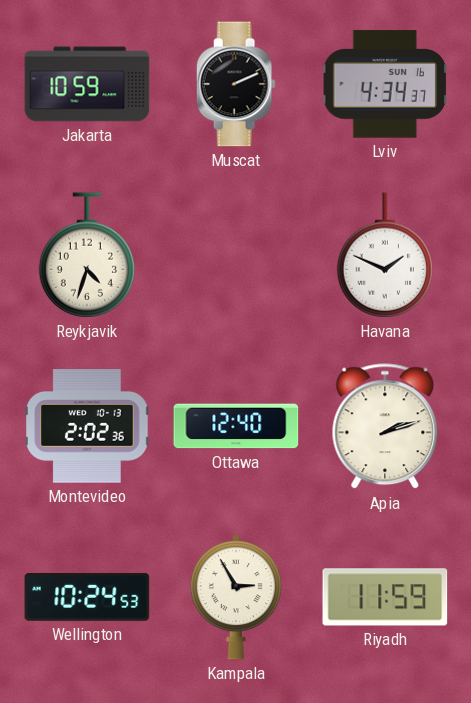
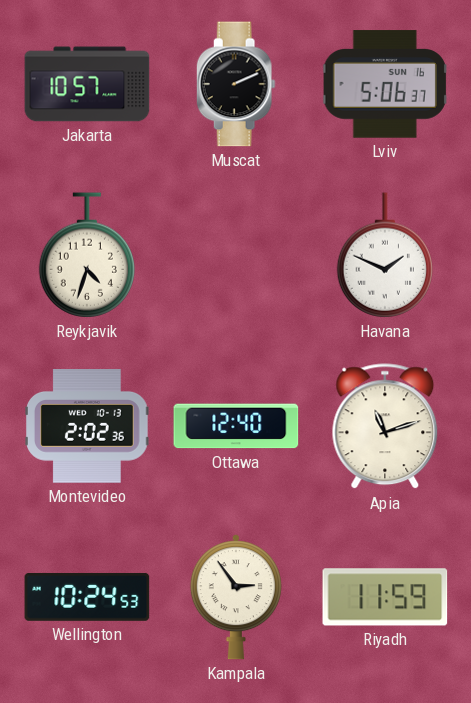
Jakarta: 10:59 -> 10:57 (87, 84)
Lviv: 4:34 -> 5:06 (385, 84)
Apia: 2:12 -> 11:12 (385, 427)
Kampala: 2:55 -> 2:54 (236, 597)
